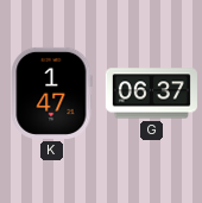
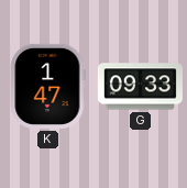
G: 06:37 -> 09:33 (140, 87)
